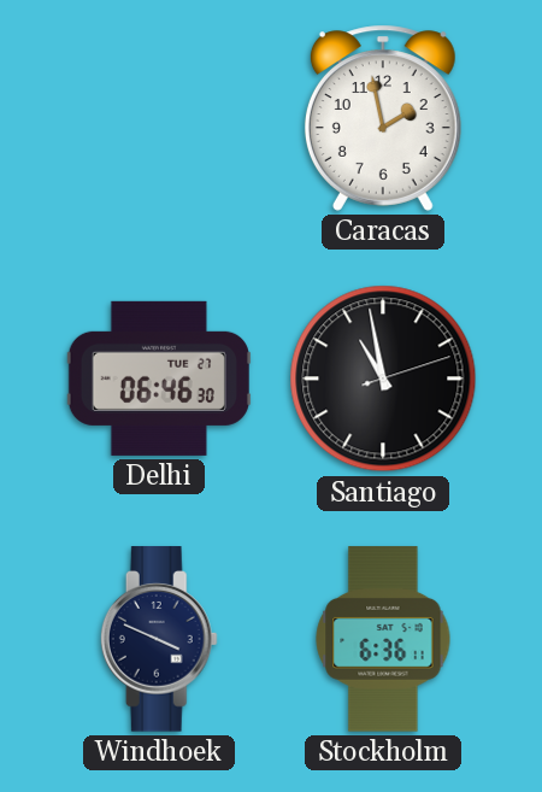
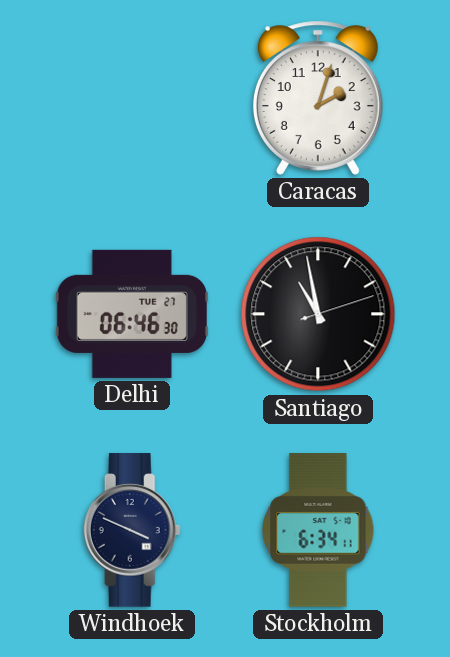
Caracas: 1:58 -> 2:03 (318, 98)
Stockholm: 6:36 -> 6:34 (318, 530)
